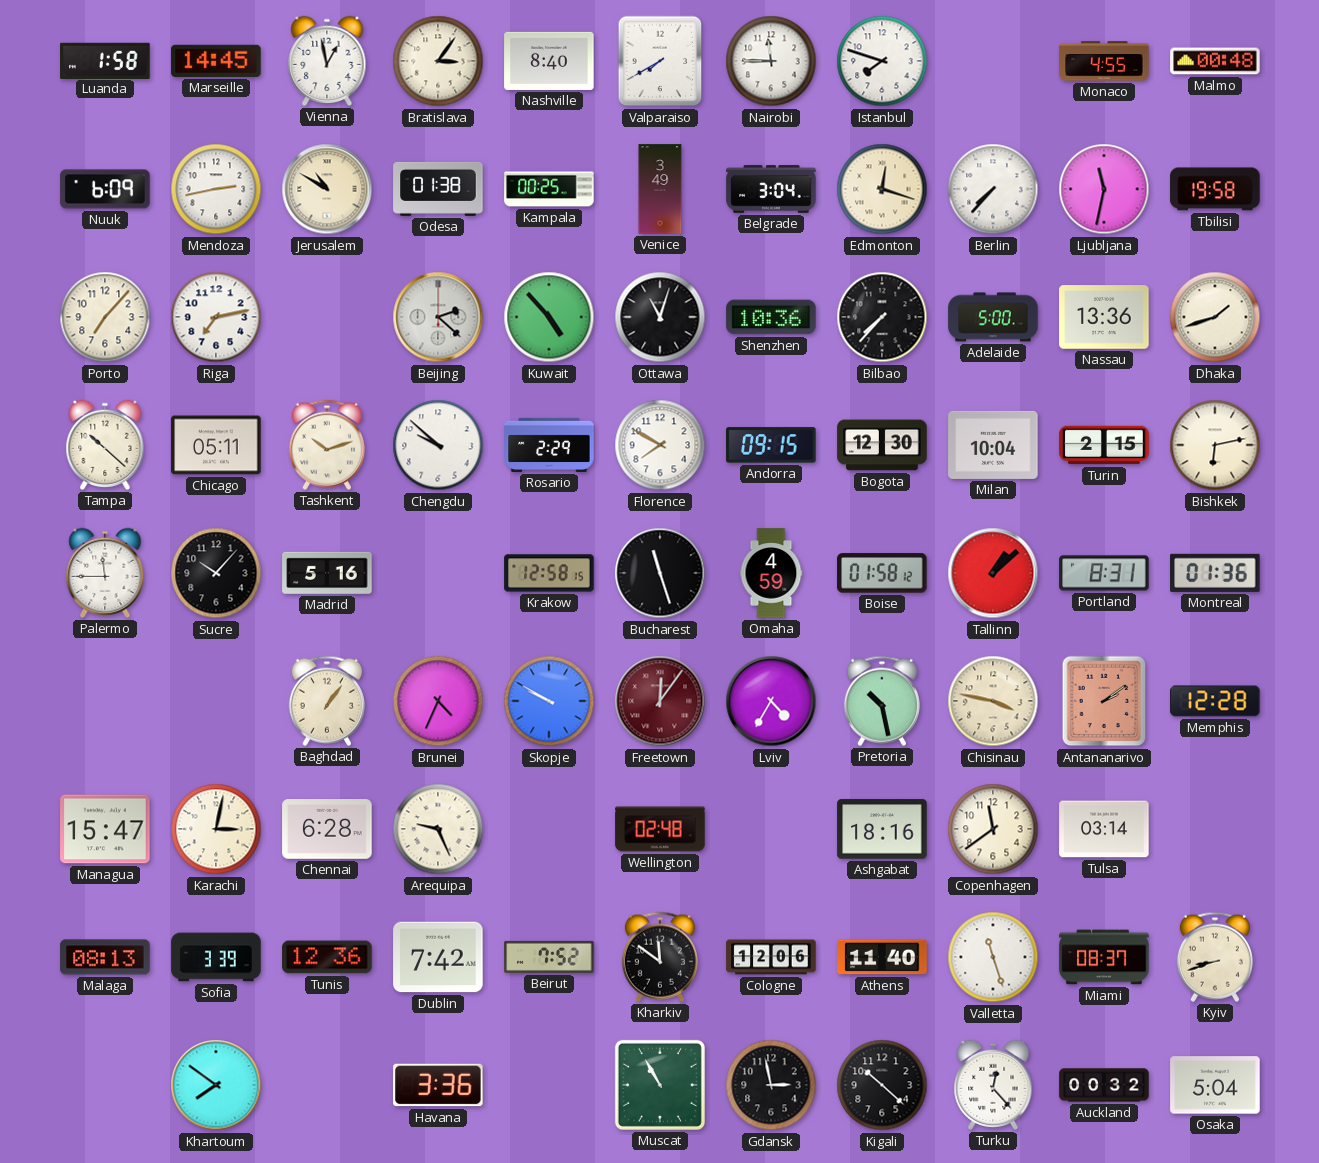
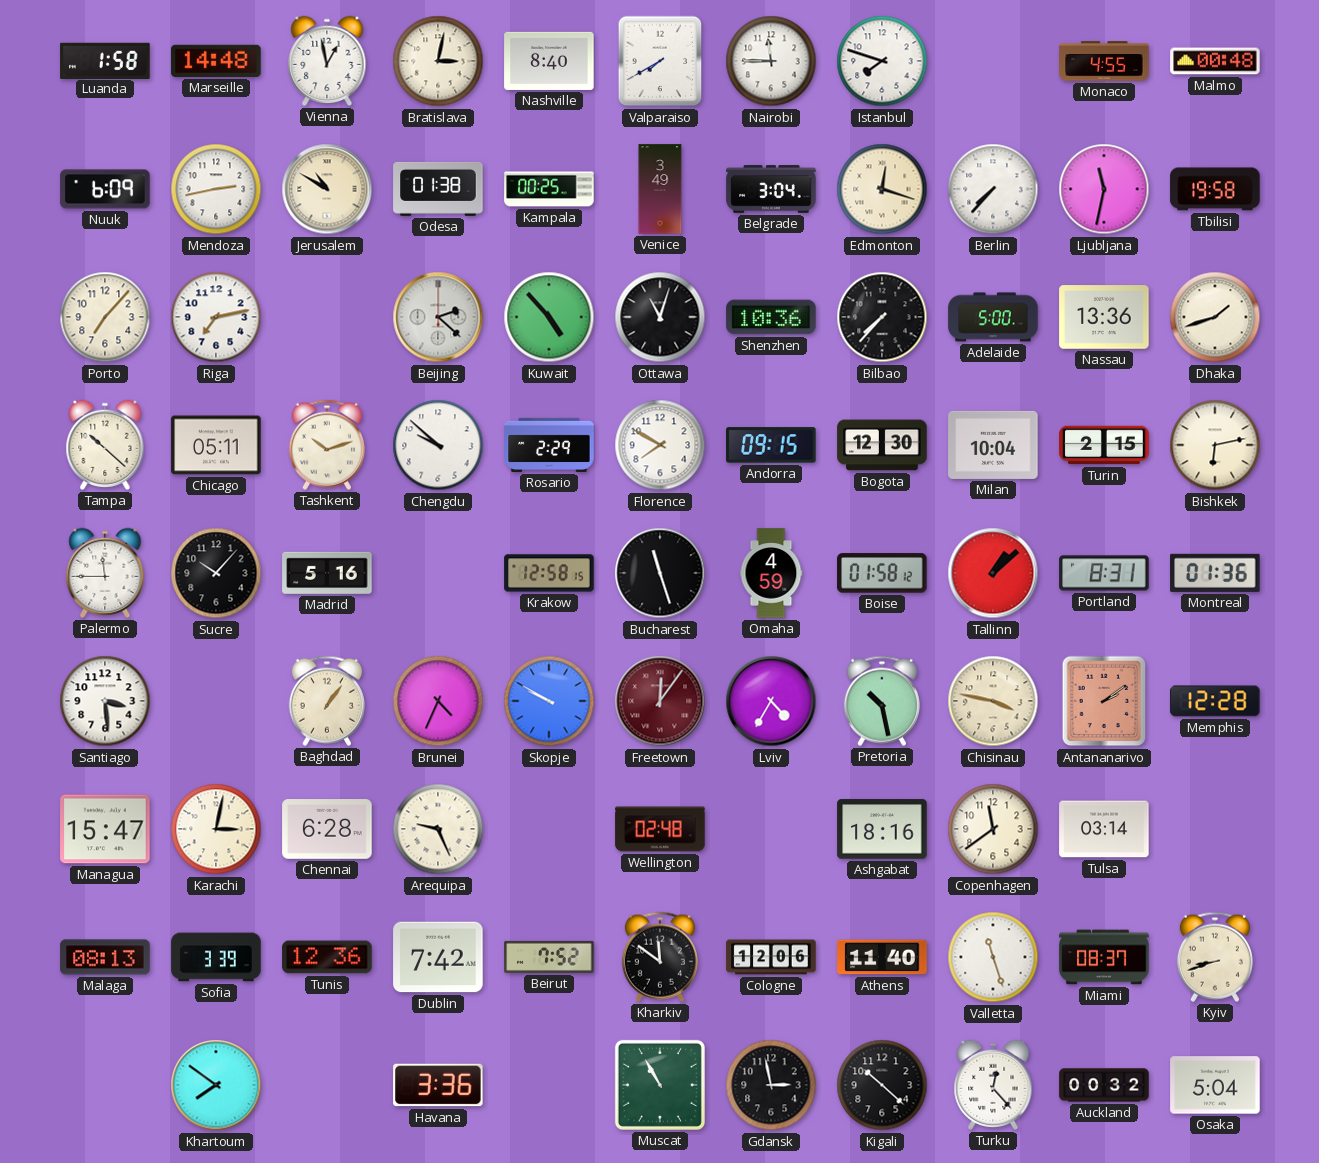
Marseille: 14:45 -> 14:48 (216, 61)
Bratislava: 3:06 -> 3:02 (438, 61)
Santiago: none -> 3:29 (105, 701)
